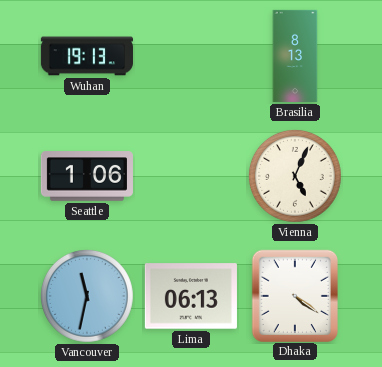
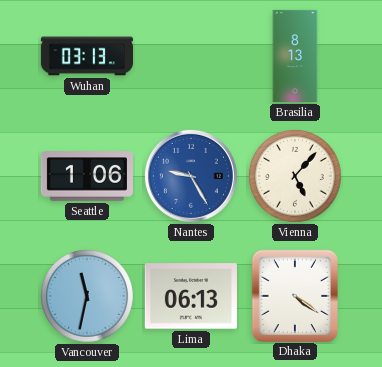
Wuhan: 19:13 -> 03:13 (87, 56)
Nantes: none -> 9:25 (191, 176)
Vienna: 5:04 -> 5:07 (296, 177)
